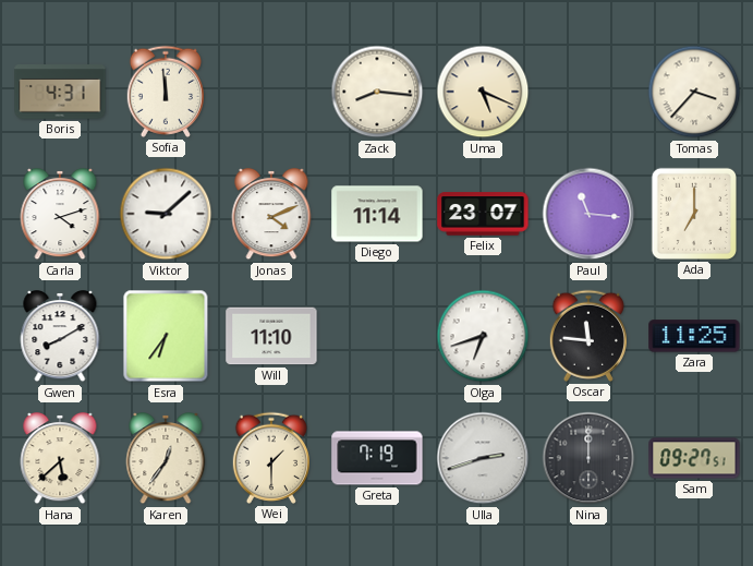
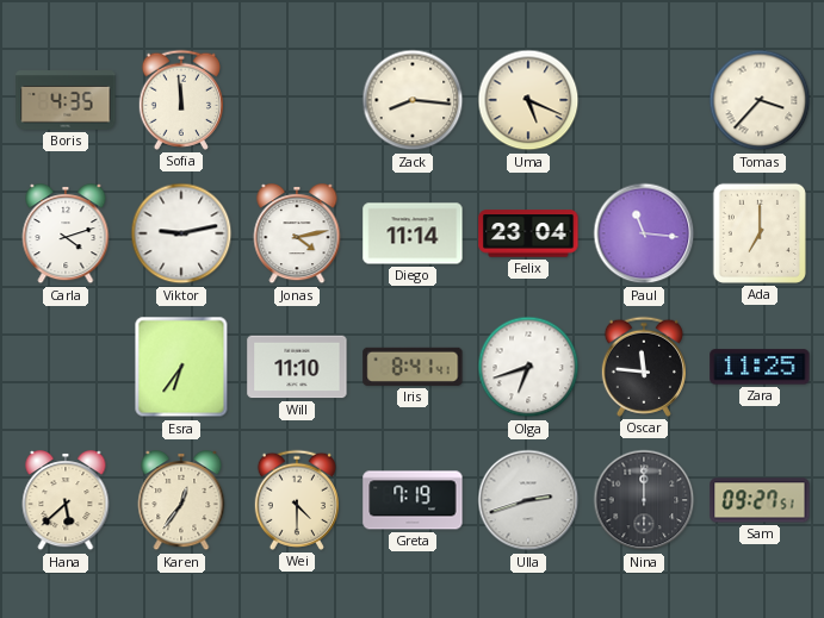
Boris: 4:31 -> 4:35 (66, 100)
Viktor: 9:08 -> 9:13 (181, 233)
Jonas: 4:11 -> 4:13 (297, 235)
Felix: 23:07 -> 23:04 (528, 233)
Gwen: 8:10 -> none (60, 337)
Iris: none -> 8:41 (413, 367)
Wei: 1:30 -> 4:30 (296, 500)
